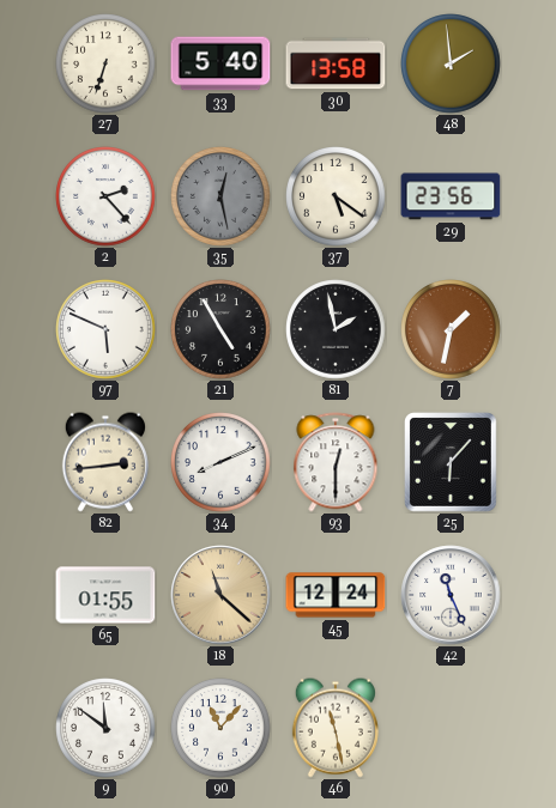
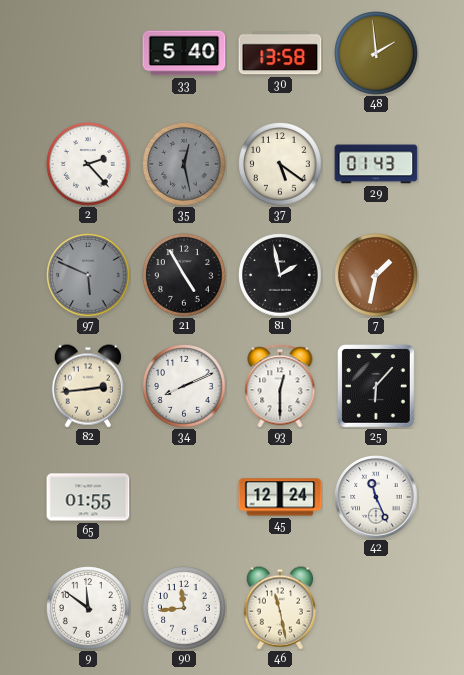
27: 6:33 -> none (105, 63)
29: 23:56 -> 01:43 (376, 164)
97 dial: white -> grey (88, 275)
18: 11:22 -> none (220, 595)
90: 11:07 -> 11:44 (184, 608)
